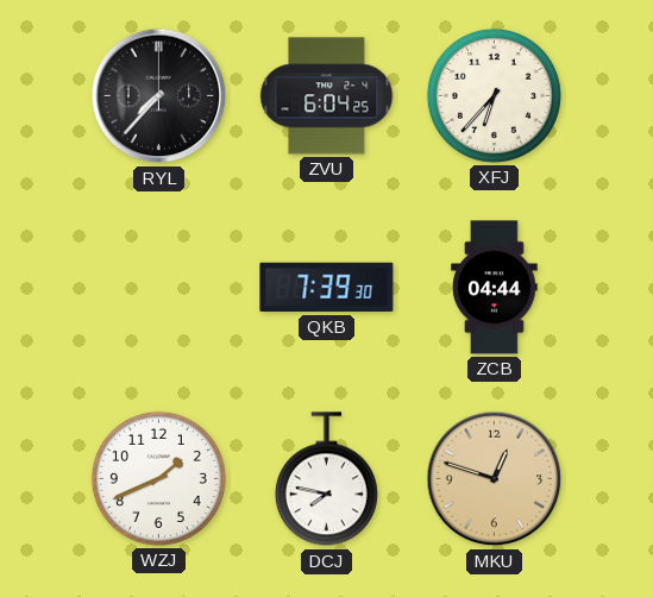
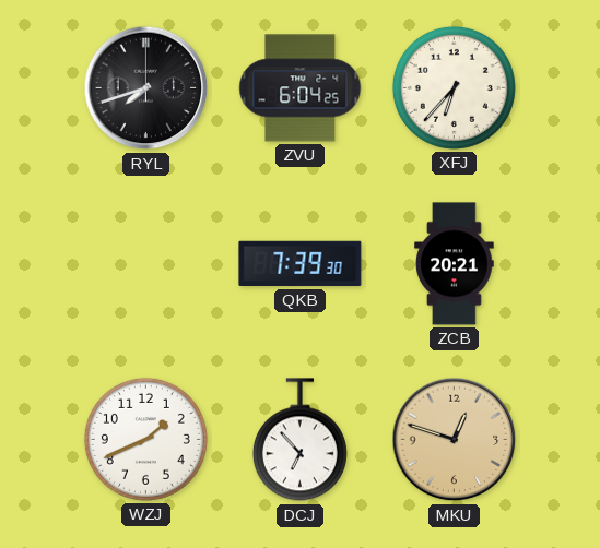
RYL: 7:37 -> 7:42 (146, 88)
ZCB: 04:44 -> 20:21 (455, 264)
DCJ: 7:47 -> 6:53 (299, 440)
